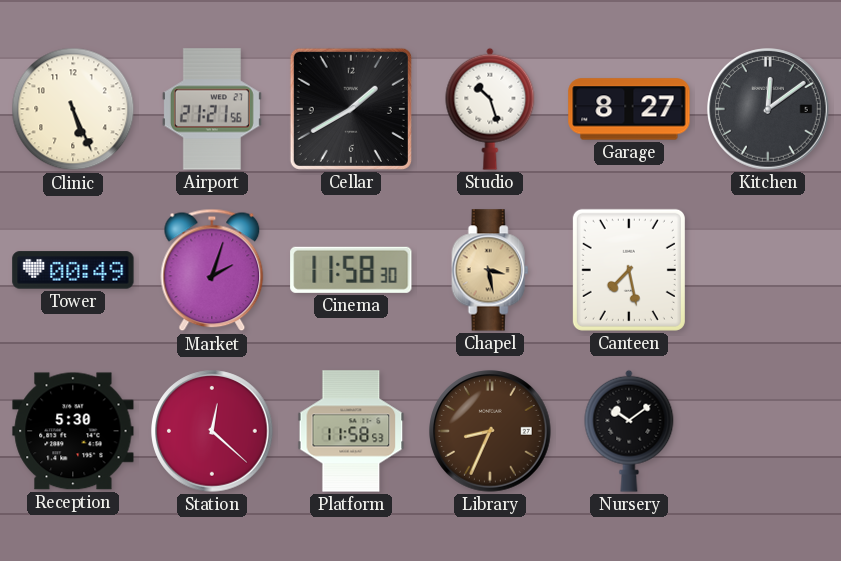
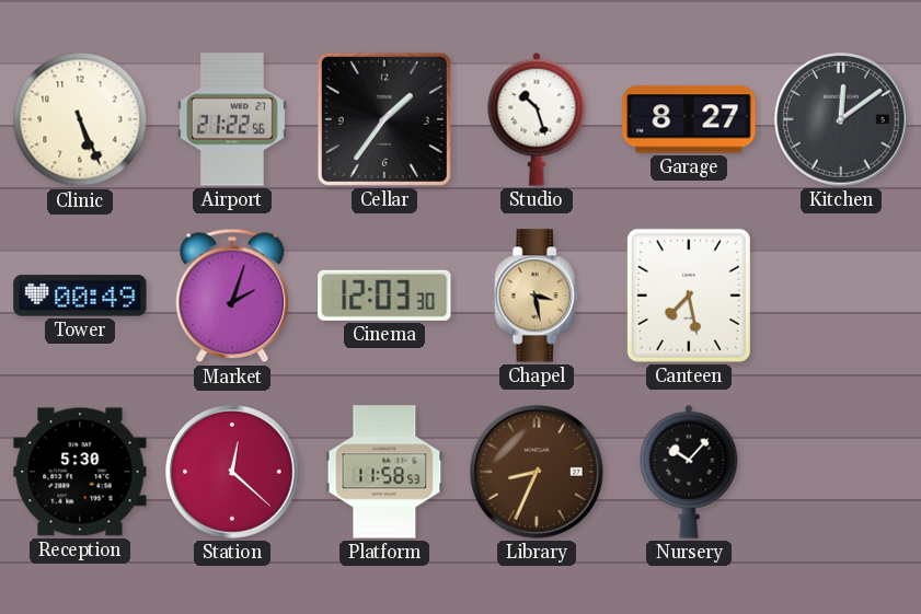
Airport: 21:21 -> 21:22 (232, 119)
Cellar: 1:40 -> 1:36 (384, 119)
Cinema: 11:58 -> 12:03 (384, 296)
Nursery: 10:09 -> 10:07 (689, 472)
